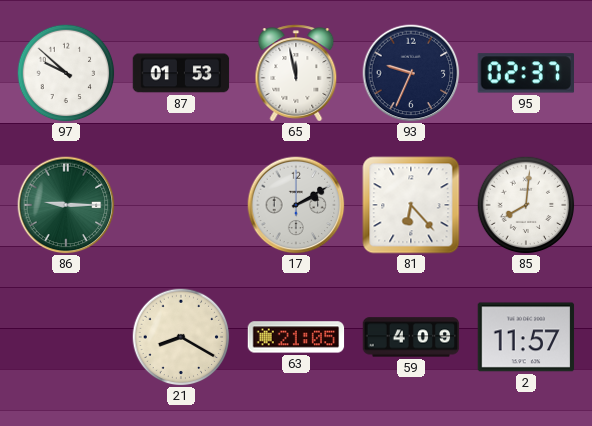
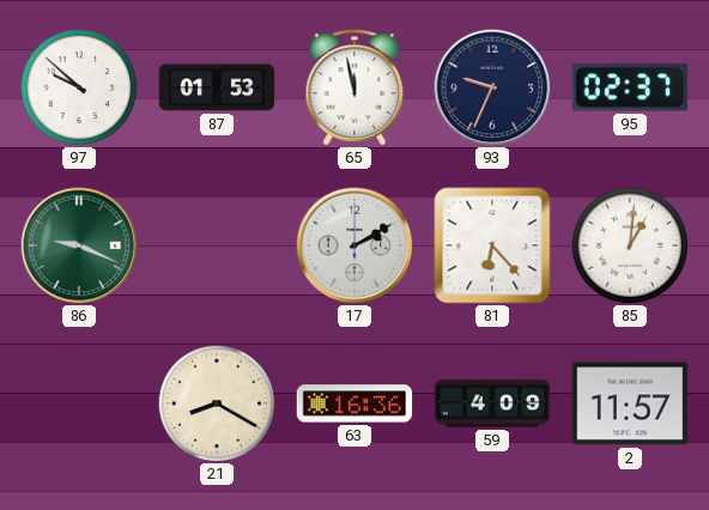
86: 9:15 -> 9:19 (79, 245)
85: 8:01 -> 1:01 (630, 245)
63: 21:05 -> 16:36 (354, 403)
